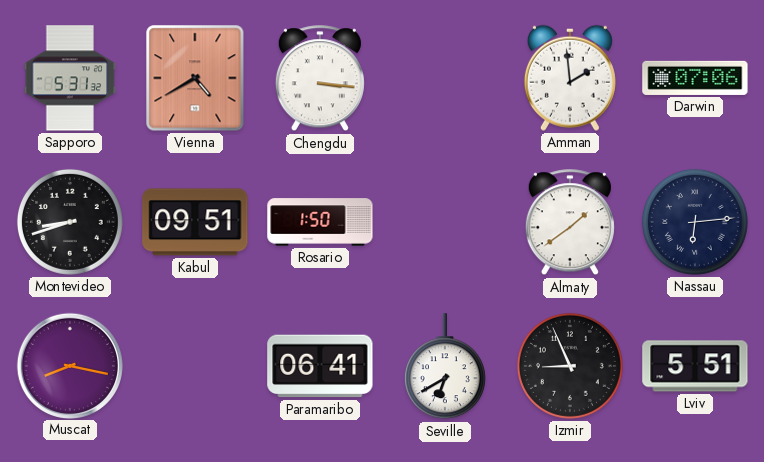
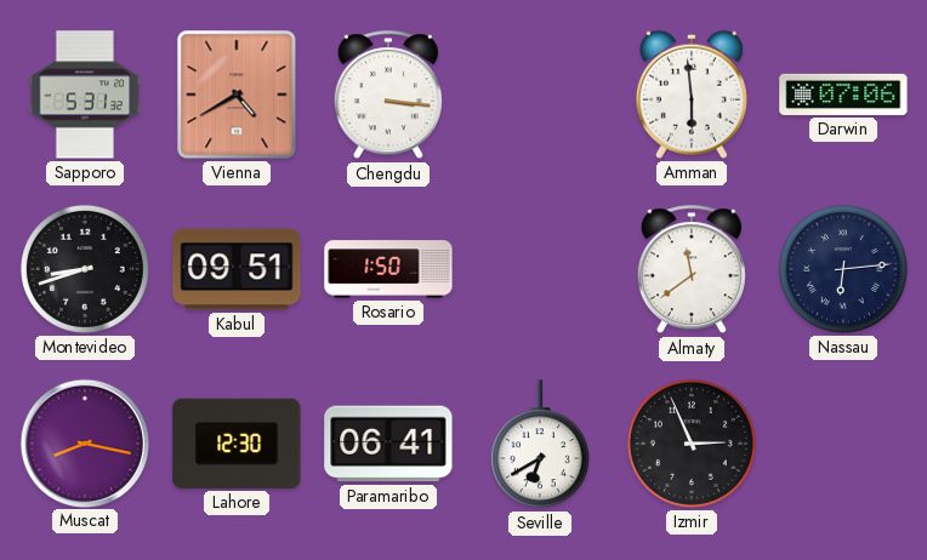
Amman: 1:59 -> 5:59 (692, 95)
Almaty: 1:39 -> 11:39 (692, 270)
Lahore: none -> 12:30 (237, 444)
Izmir: 8:56 -> 2:56 (692, 444)
Lviv: 5:51 -> none (695, 366)
